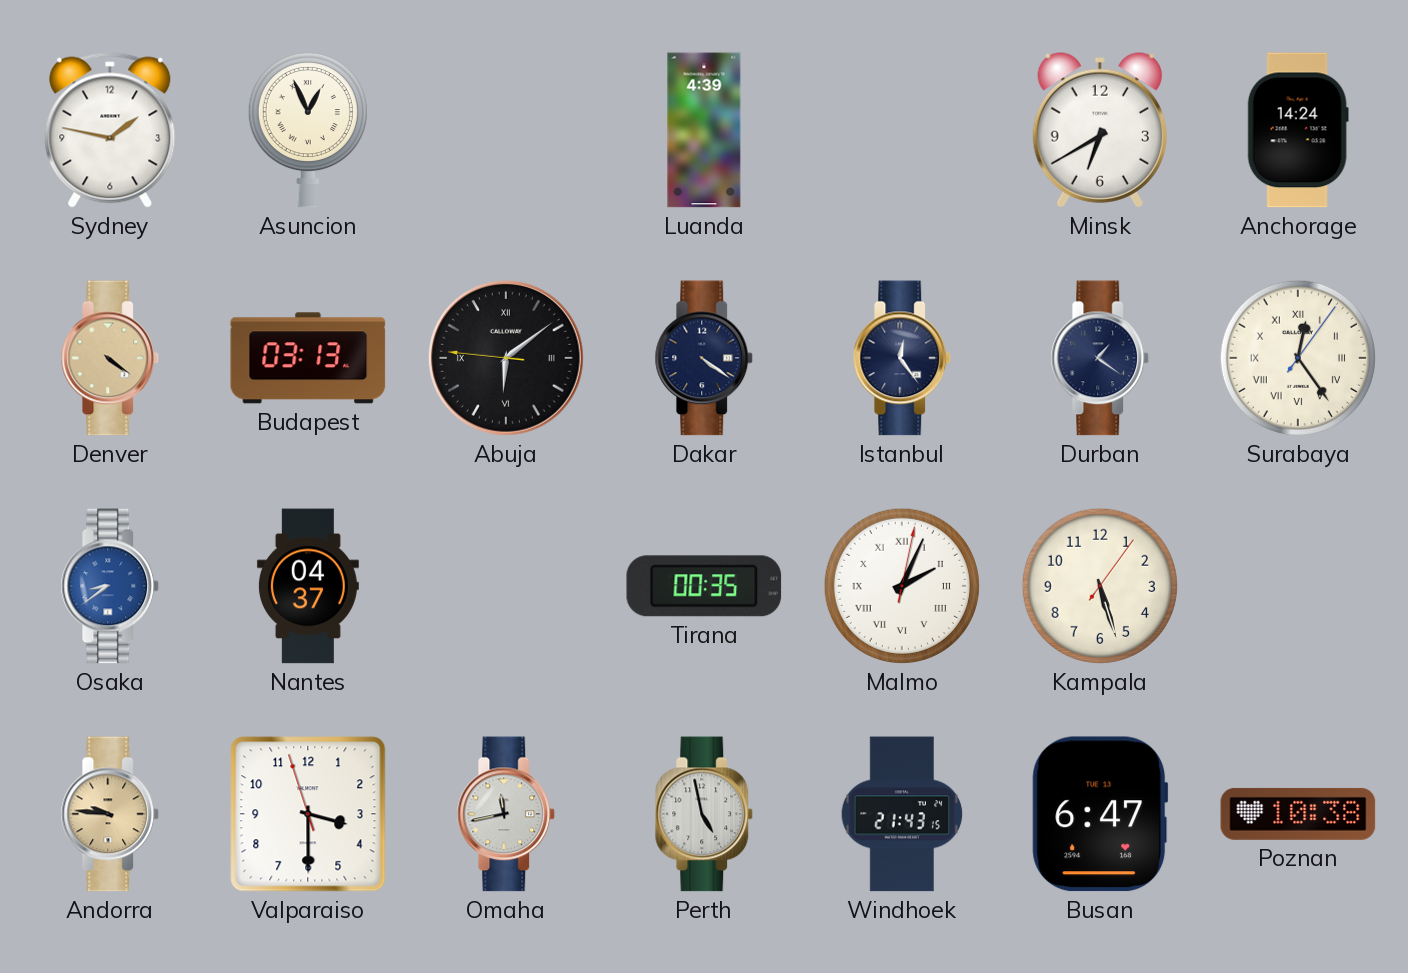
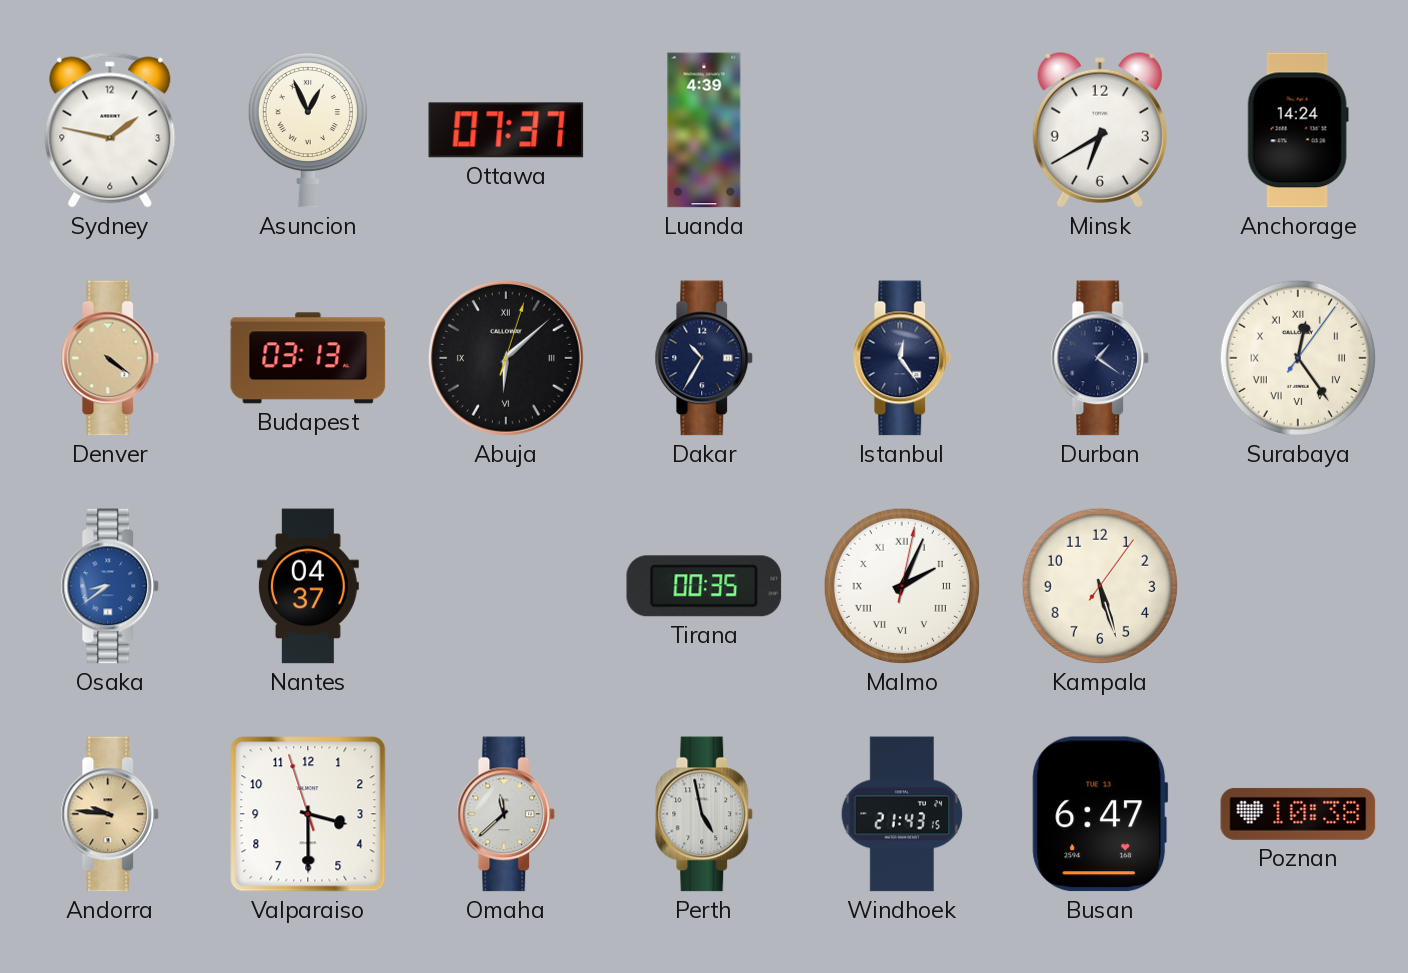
Ottawa: none -> 07:37 (506, 130)
Abuja: 6:08:46 -> 6:08:03 (506, 358)
Dakar: 4:21 -> 10:35 (704, 358)
Omaha: 11:43 -> 11:38 (506, 814)
